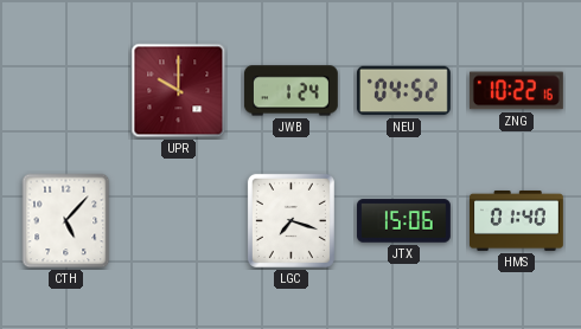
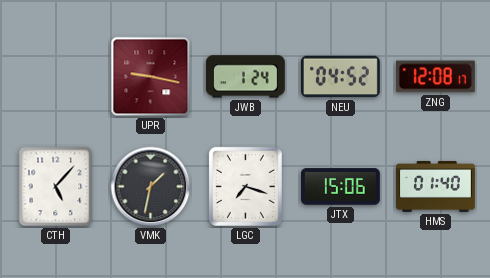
UPR: 10:00 -> 9:17 (151, 77)
ZNG: 10:22 -> 12:08 (435, 77)
VMK: none -> 1:32 (151, 187)
